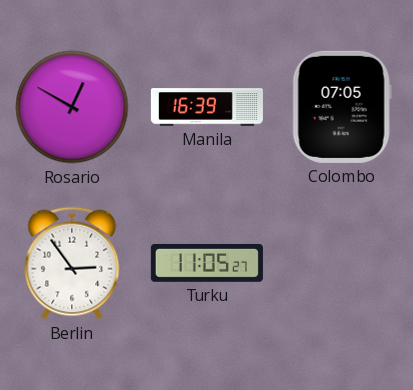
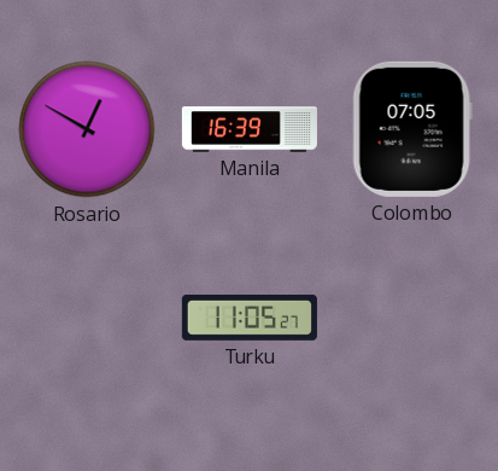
Berlin: 2:54 -> none (72, 263)
